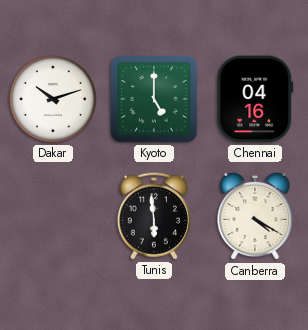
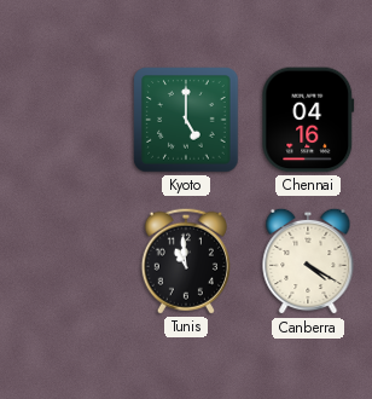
Dakar: 10:12 -> none (53, 99)
Tunis: 5:59 -> 10:59 (186, 261)
